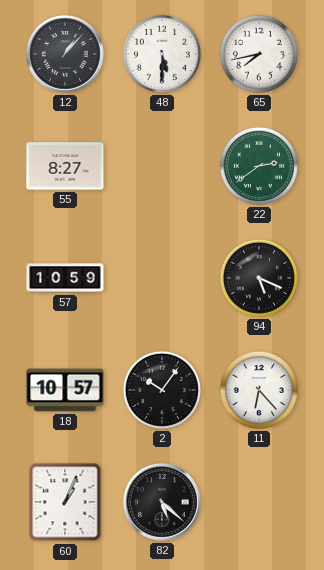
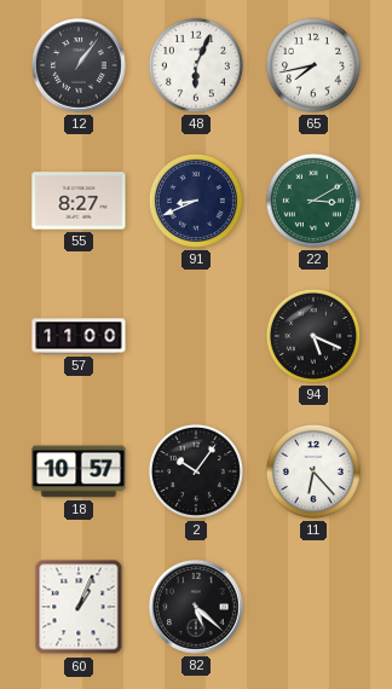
12: 1:07 -> 1:06 (80, 66)
48: 5:30 -> 6:04 (196, 65)
91: none -> 8:41 (196, 201)
22: 2:39 -> 3:10 (313, 201)
57: 10:59 -> 11:00 (79, 336)
